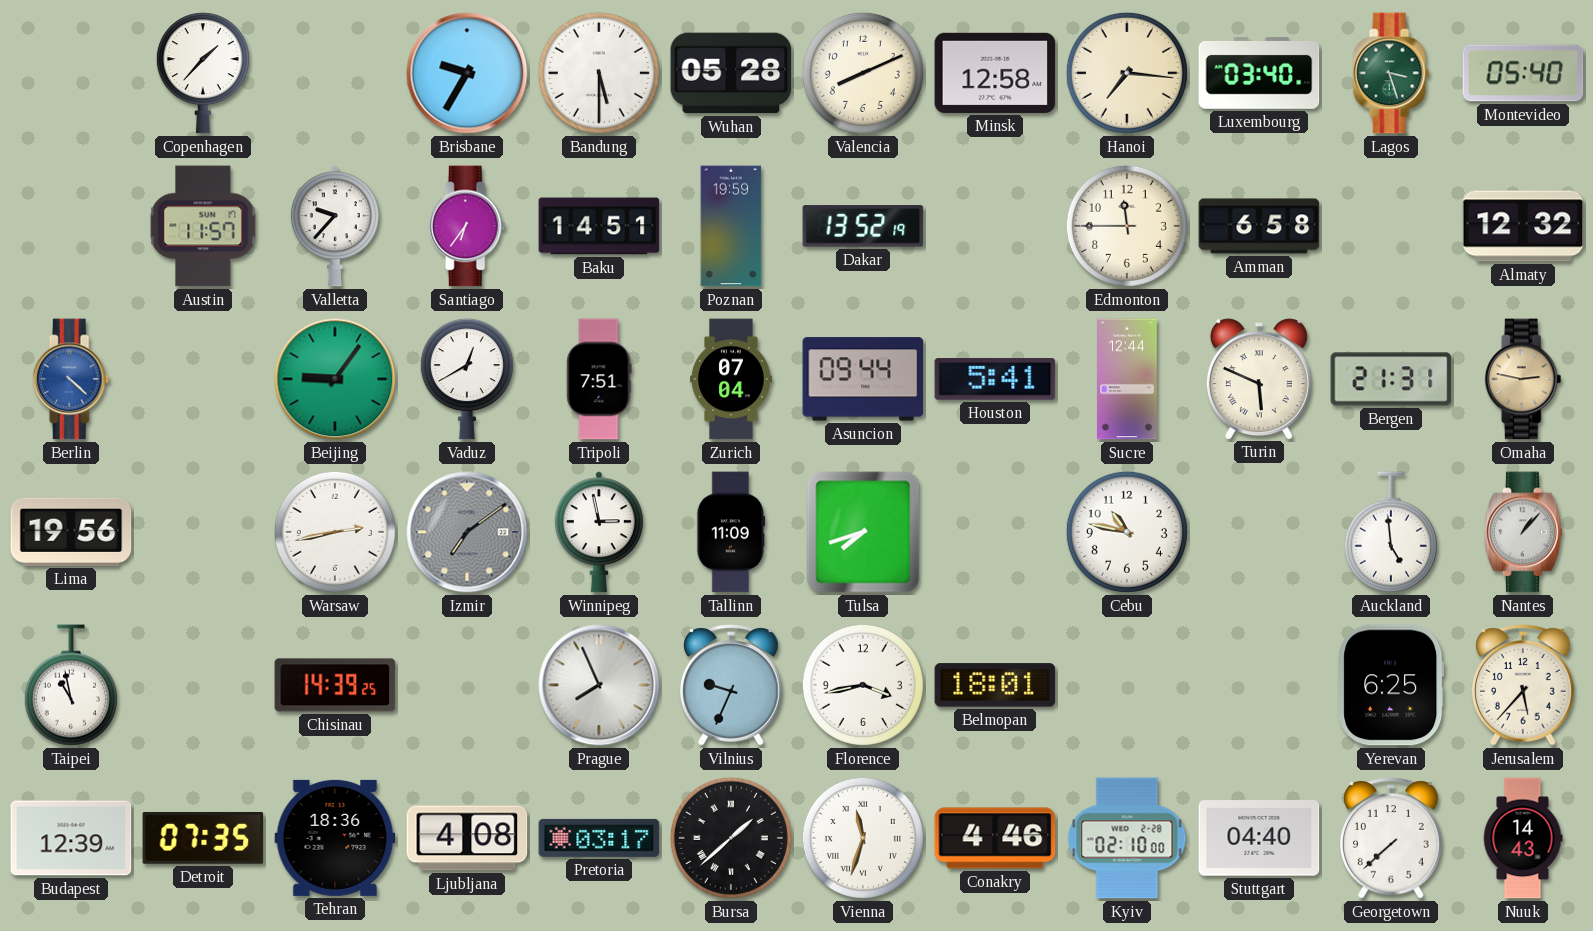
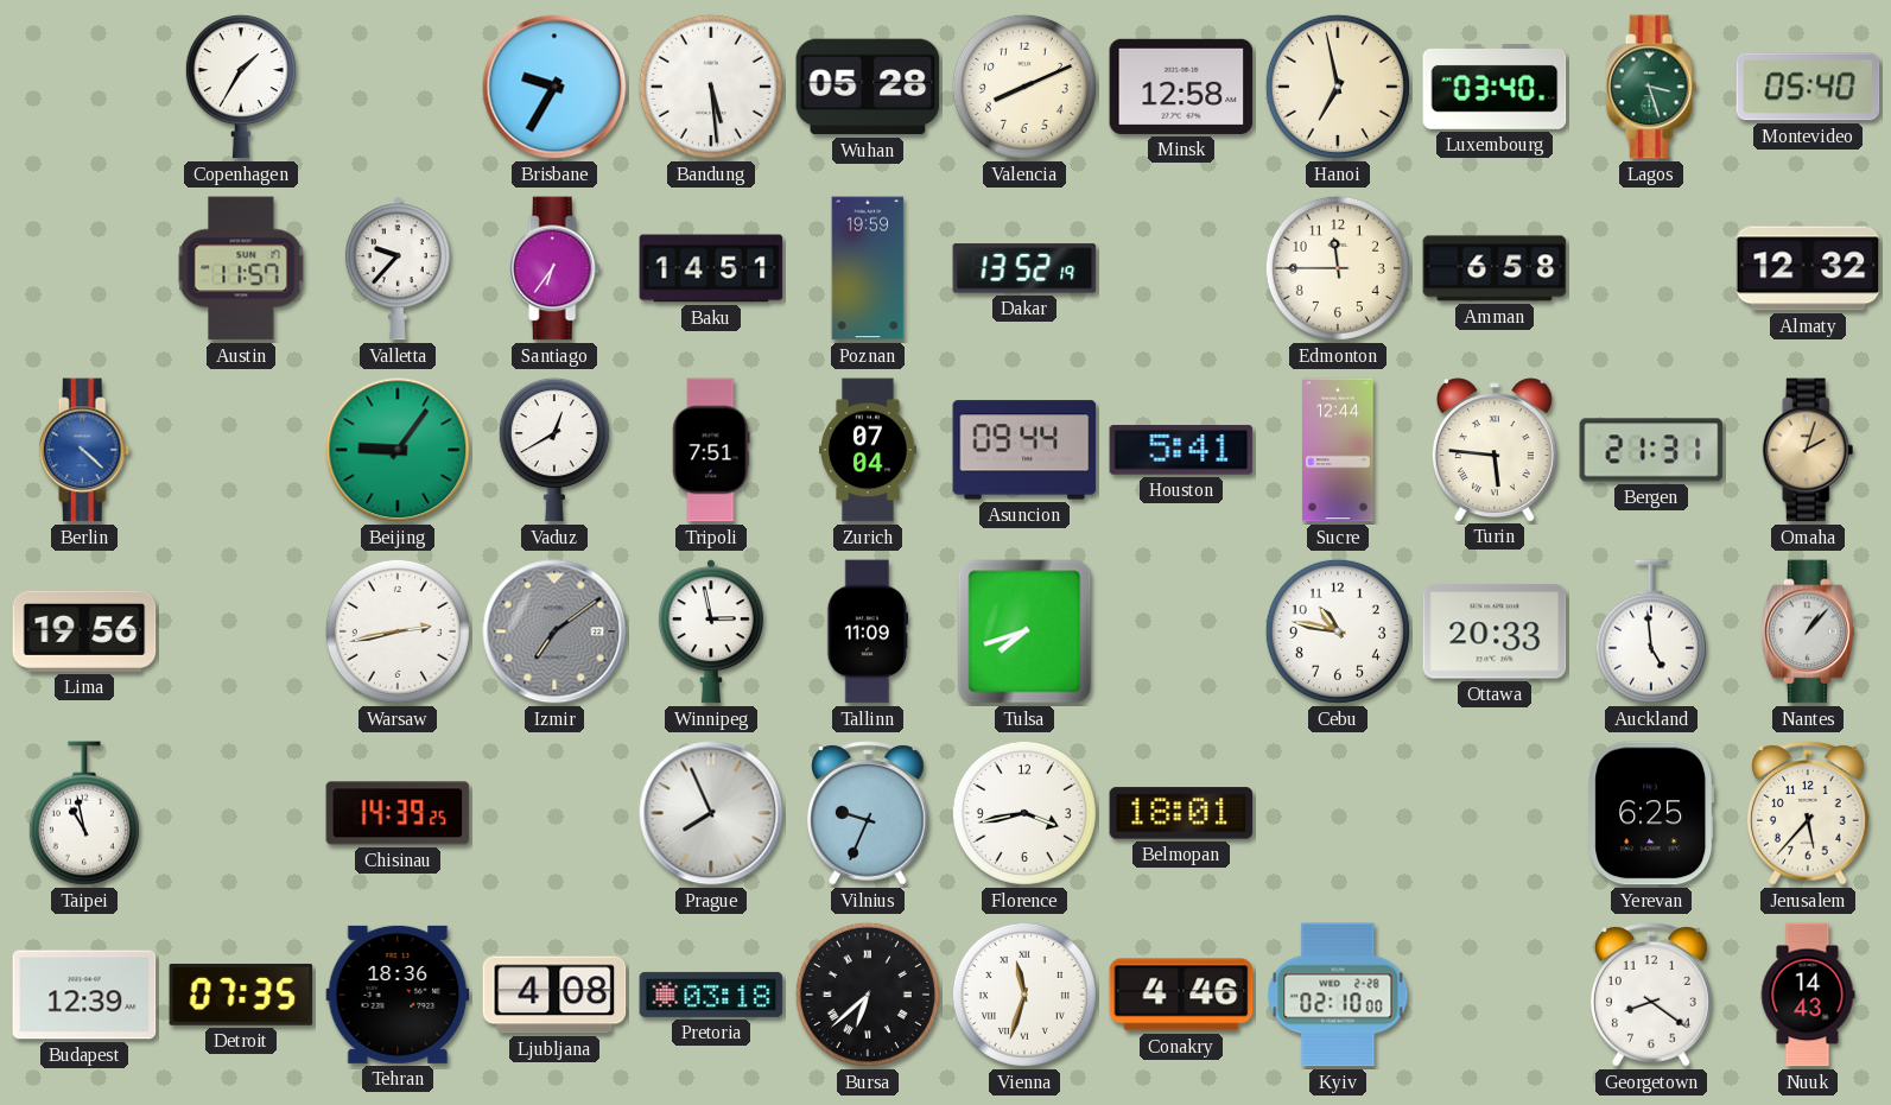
Copenhagen: 1:37 -> 1:35 (241, 87)
Bandung: 5:30 -> 5:29 (711, 87)
Hanoi: 7:16 -> 6:58 (1338, 87)
Turin: 5:49 -> 5:46 (1495, 450)
Omaha: 2:47 -> 2:03 (1808, 450)
Ottawa: none -> 20:33 (1495, 631)
Pretoria: 03:17 -> 03:18 (711, 995)
Bursa: 1:38 -> 6:38 (868, 995)
Stuttgart: 04:40 -> none (1259, 838)
Georgetown: 7:38 -> 8:21 (1652, 995)
